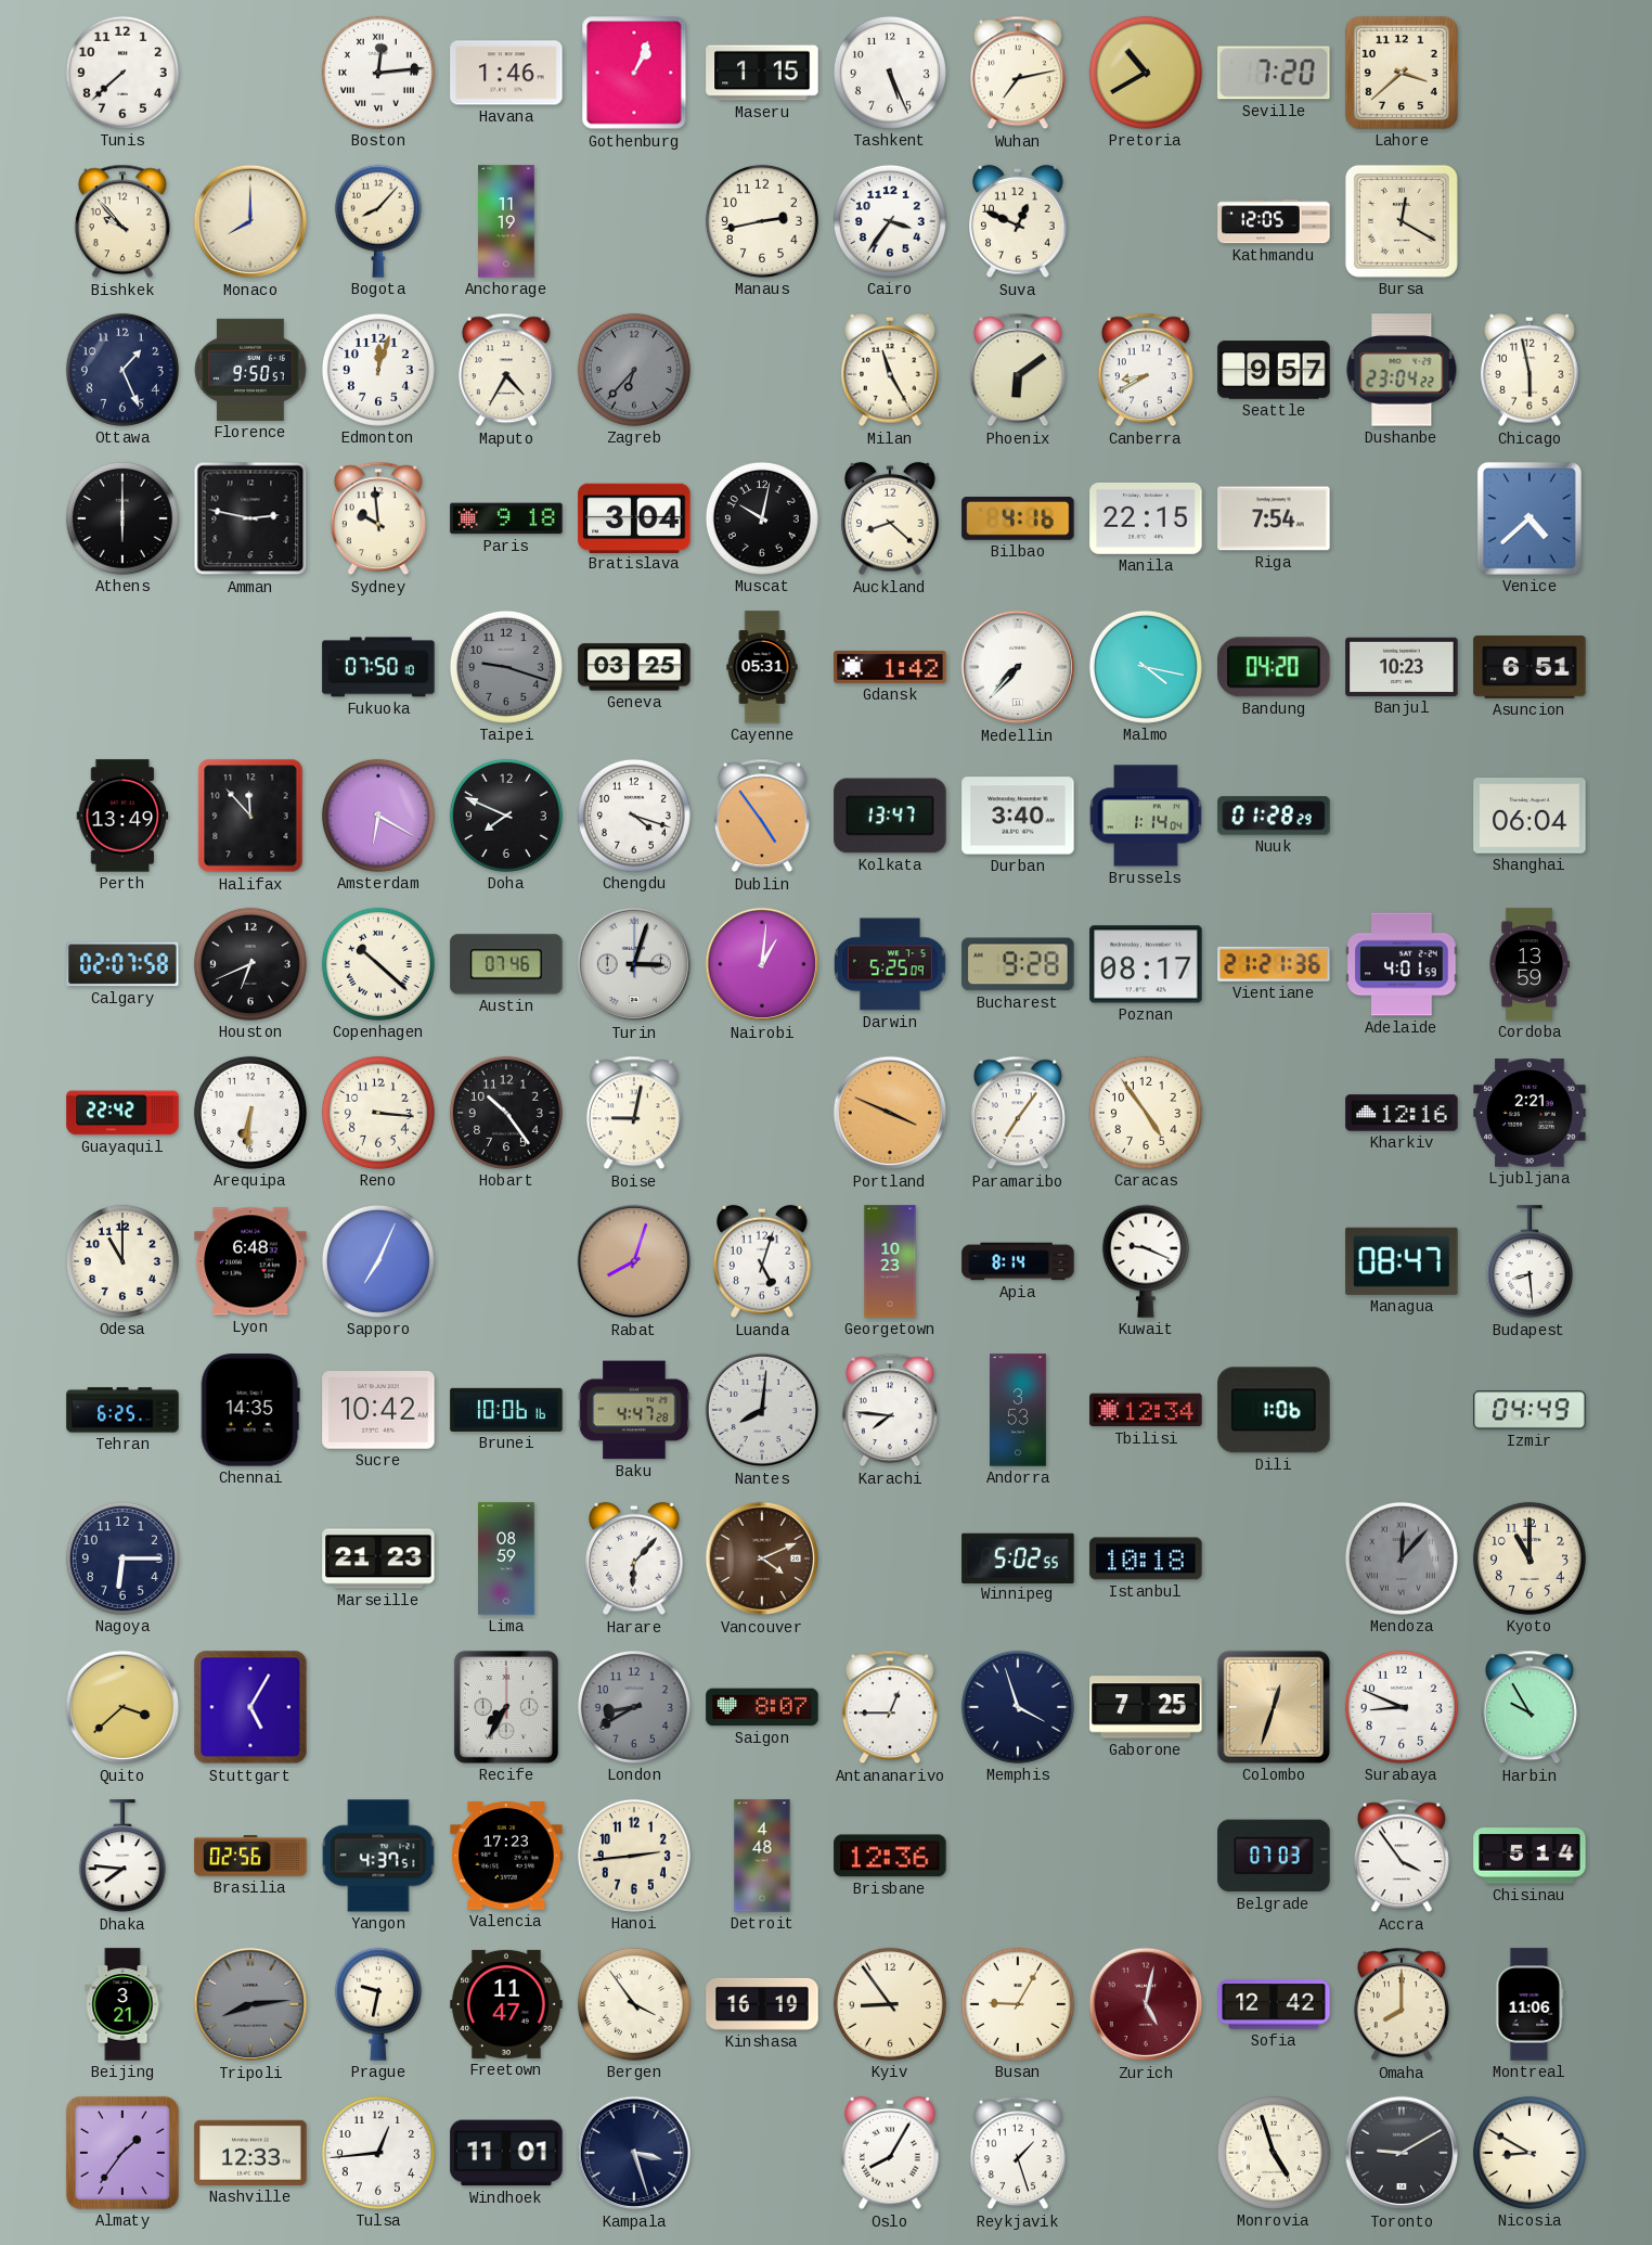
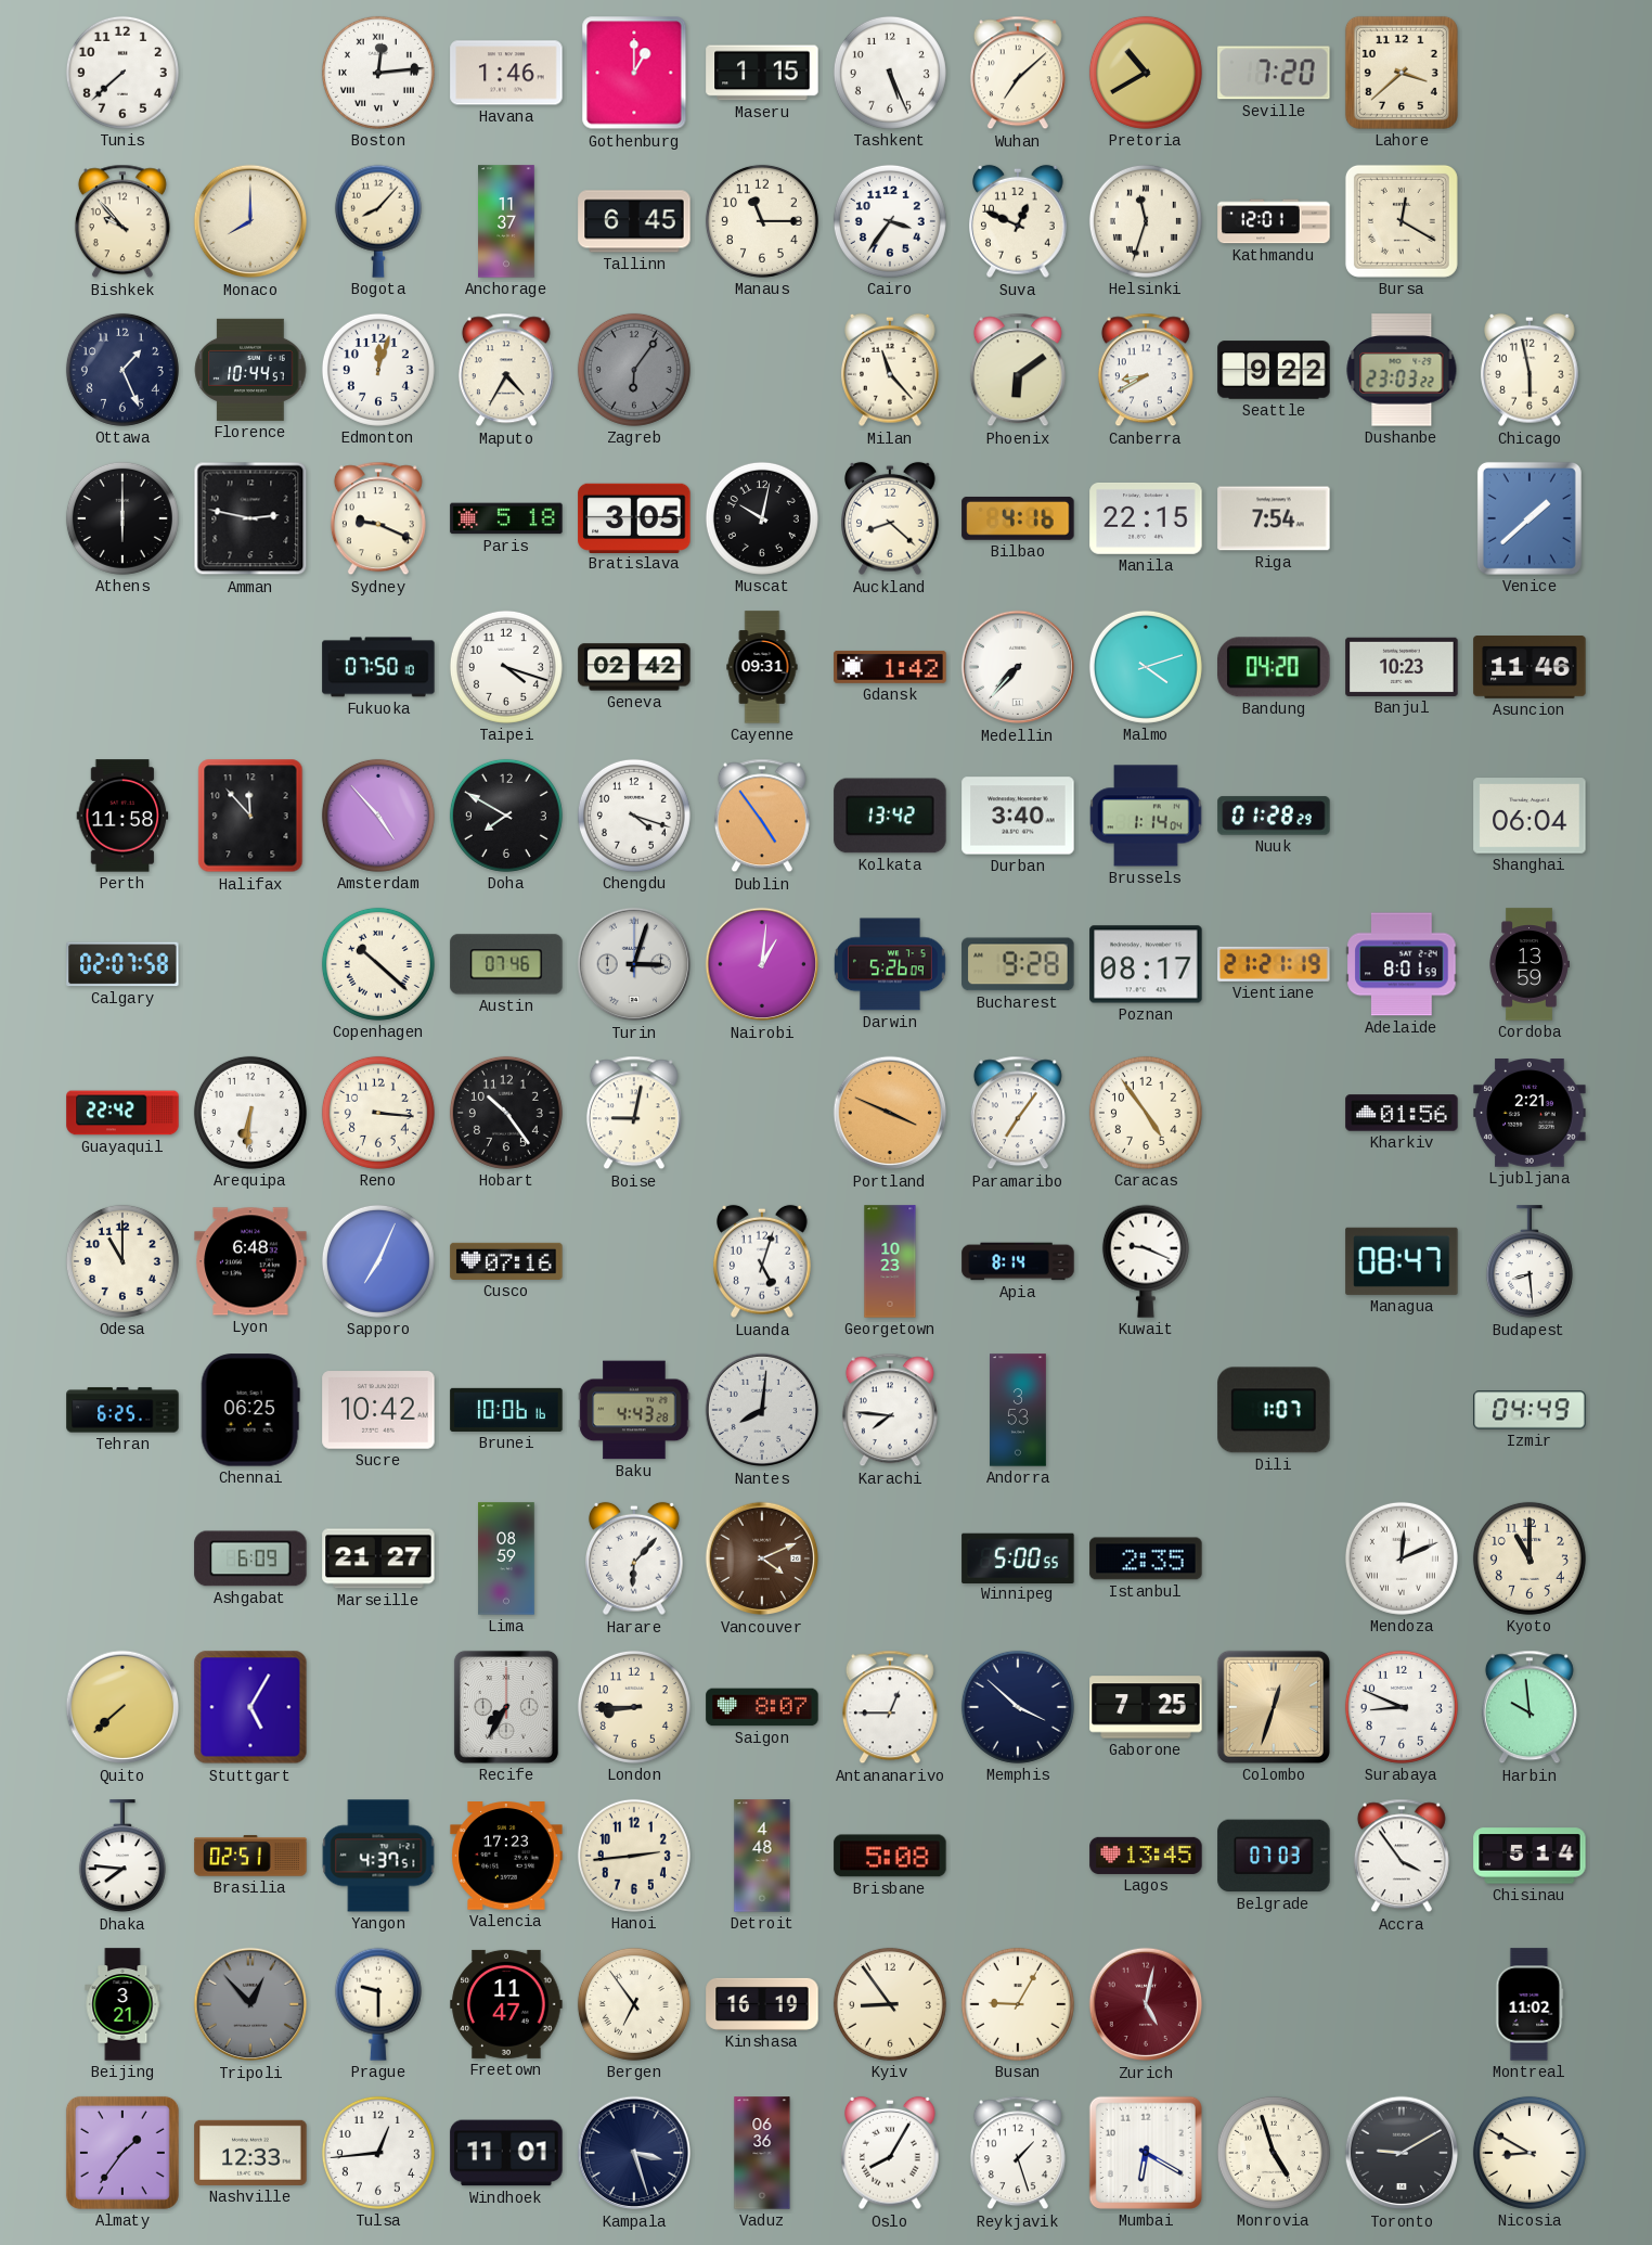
Gothenburg: 1:04 -> 1:00 (634, 73)
Wuhan: 7:13 -> 7:08 (1018, 73)
Anchorage: 11:19 -> 11:37 (506, 221)
Tallinn: none -> 6:45 (634, 221)
Manaus: 2:43 -> 11:15 (762, 221)
Helsinki: none -> 11:33 (1146, 221)
Kathmandu: 12:05 -> 12:01 (1274, 221)
Florence: 9:50 -> 10:44 (250, 370)
Zagreb: 6:37 -> 6:06 (634, 370)
Milan: 11:25 -> 11:23 (891, 370)
Seattle: 9:57 -> 9:22 (1274, 370)
Dushanbe: 23:04 -> 23:03 (1402, 370)
Sydney: 9:59 -> 9:19 (378, 518)
Paris: 9:18 -> 5:18 (506, 518)
Bratislava: 3:04 -> 3:05 (634, 517)
Venice: 4:38 -> 1:38 (1530, 518)
Taipei: 9:18 -> 4:18 (506, 667)
Taipei dial: grey -> white (506, 667)
Geneva: 03:25 -> 02:42 (634, 667)
Cayenne: 05:31 -> 09:31 (762, 667)
Malmo: 4:17 -> 4:12 (1146, 667)
Asuncion: 6:51 -> 11:46 (1530, 668)
Perth: 13:49 -> 11:58 (122, 816)
Amsterdam: 6:20 -> 4:53 (378, 816)
Doha: 7:49 -> 7:50 (506, 816)
Kolkata: 13:47 -> 13:42 (890, 816)
Houston: 6:41 -> none (250, 964)
Darwin: 5:25 -> 5:26 (891, 964)
Vientiane: 21:21:36 -> 21:21:19 (1274, 964)
Adelaide: 4:01 -> 8:01 (1402, 964)
Kharkiv: 12:16 -> 01:56 (1402, 1113)
Cusco: none -> 07:16 (506, 1261)
Rabat: 8:03 -> none (634, 1261)
Chennai: 14:35 -> 06:25 (250, 1410)
Baku: 4:47 -> 4:43 (634, 1410)
Tbilisi: 12:34 -> none (1146, 1410)
Dili: 1:06 -> 1:07 (1274, 1410)
Nagoya: 6:15 -> none (122, 1558)
Ashgabat: none -> 6:09 (250, 1558)
Marseille: 21:23 -> 21:27 (378, 1558)
Winnipeg: 5:02 -> 5:00 (1018, 1557)
Istanbul: 10:18 -> 2:35 (1146, 1558)
Mendoza: 12:07 -> 12:11 (1402, 1558)
Mendoza dial: grey -> white (1402, 1558)
Quito: 3:38 -> 7:38 (122, 1707)
London: 8:40 -> 8:45 (634, 1707)
London dial: grey -> cream (634, 1707)
Memphis: 3:57 -> 3:52 (1018, 1707)
Harbin: 9:55 -> 9:59 (1530, 1707)
Brasilia: 02:56 -> 02:51 (250, 1856)
Brisbane: 12:36 -> 5:08 (890, 1856)
Lagos: none -> 13:45 (1146, 1856)
Tripoli: 8:14 -> 12:53 (250, 2004)
Prague: 9:32 -> 9:30 (378, 2004)
Bergen: 3:54 -> 6:54 (634, 2004)
Sofia: 12:42 -> none (1274, 2004)
Omaha: 8:00 -> none (1402, 2004)
Montreal: 11:06 -> 11:02 (1530, 2004)
Vaduz: none -> 06:36 (762, 2153)
Mumbai: none -> 6:20 (1146, 2153)
